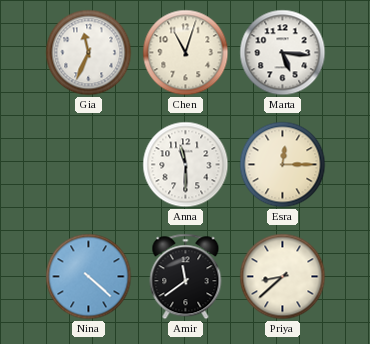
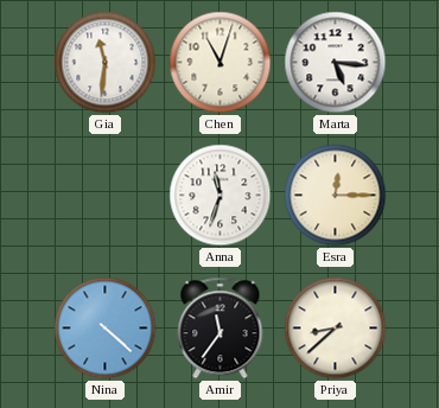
Gia: 11:34 -> 11:31 (106, 63)
Anna: 11:30 -> 11:33 (221, 196)
Amir: 11:39 -> 11:36 (221, 329)
